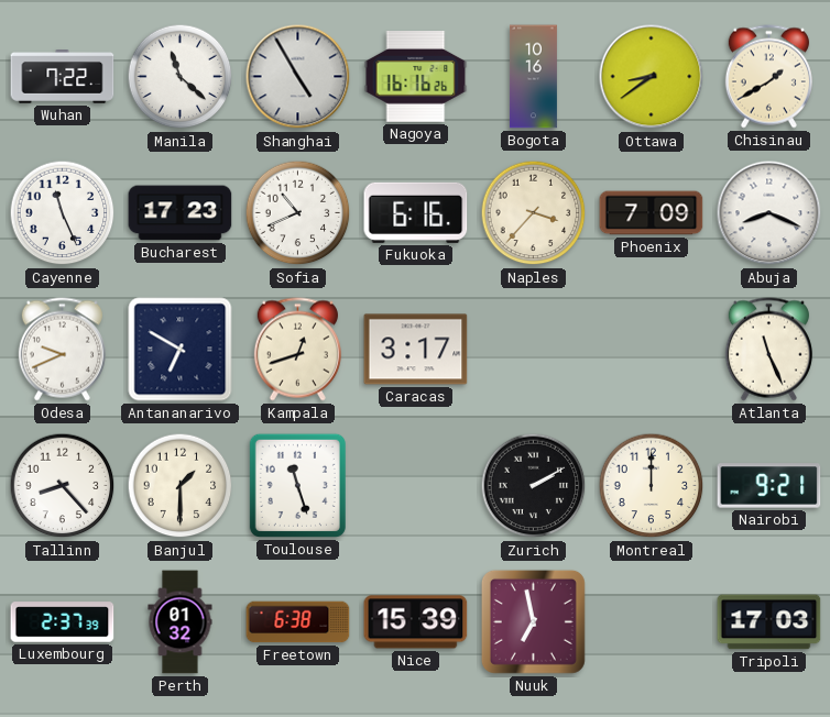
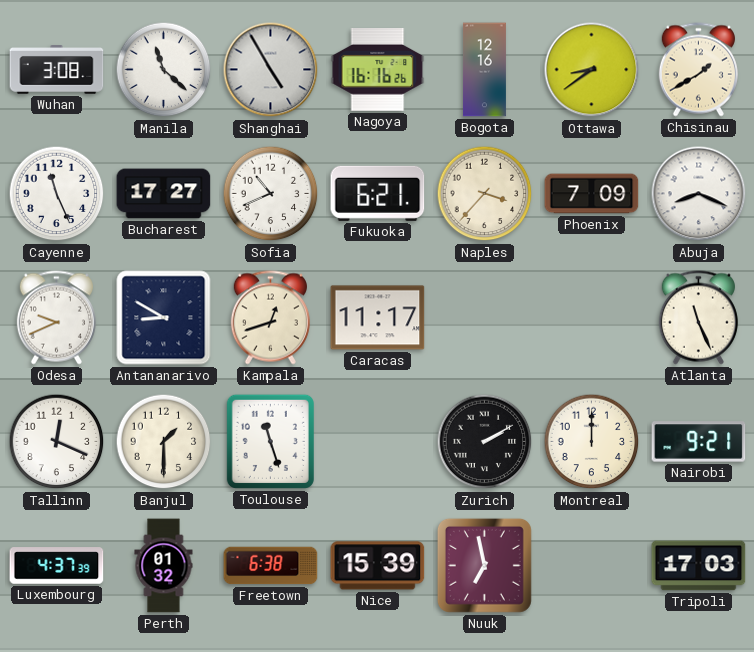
Wuhan: 7:22 -> 3:08 (57, 70)
Bogota: 10:16 -> 12:16 (484, 70)
Bucharest: 17:23 -> 17:27 (164, 194)
Fukuoka: 6:16 -> 6:21 (378, 193)
Antananarivo: 6:50 -> 8:50 (164, 318)
Caracas: 3:17 -> 11:17 (378, 318)
Tallinn: 8:23 -> 12:19 (57, 442)
Luxembourg: 2:37 -> 4:37 (57, 566)
